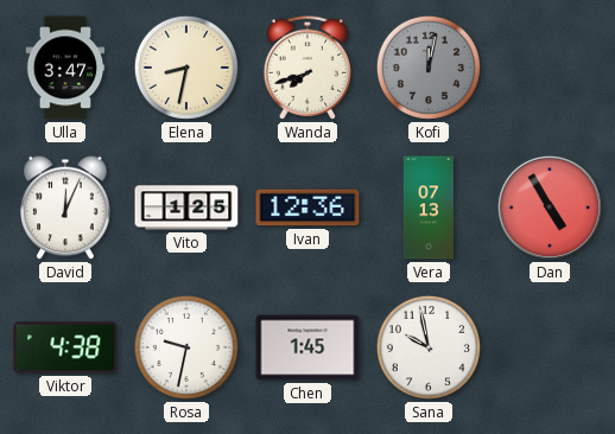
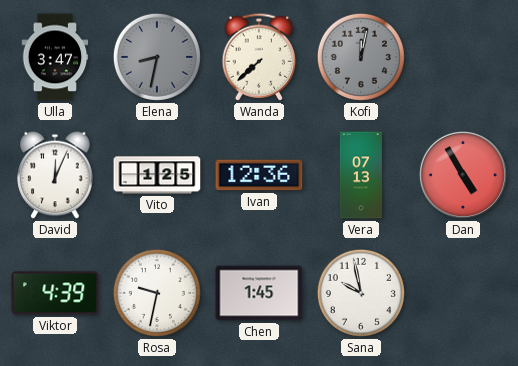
Elena dial: cream -> grey (157, 57)
Wanda: 7:42 -> 7:38 (259, 57)
Viktor: 4:38 -> 4:39 (55, 293)
